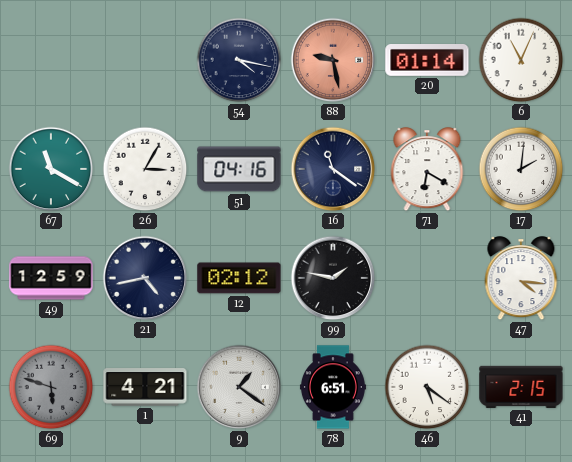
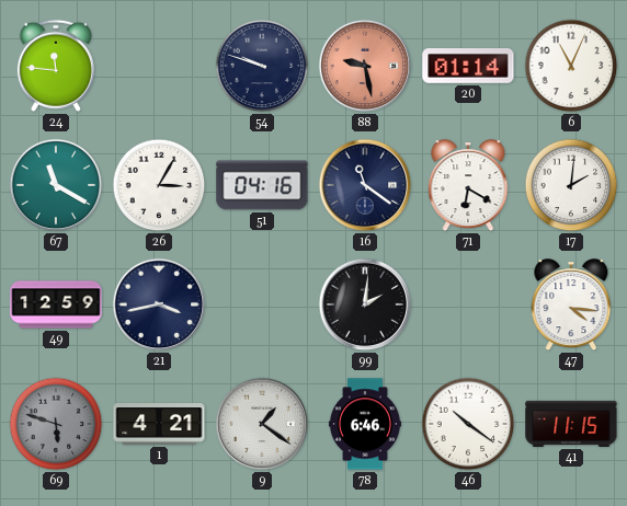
24: none -> 11:46 (56, 66)
54: 4:17 -> 9:48 (262, 66)
21: 4:43 -> 3:43 (159, 304)
12: 02:12 -> none (239, 278)
99: 1:47 -> 2:01 (365, 304)
78: 6:51 -> 6:46 (365, 424)
46: 5:21 -> 10:21 (468, 424)
41: 2:15 -> 11:15 (571, 424)
